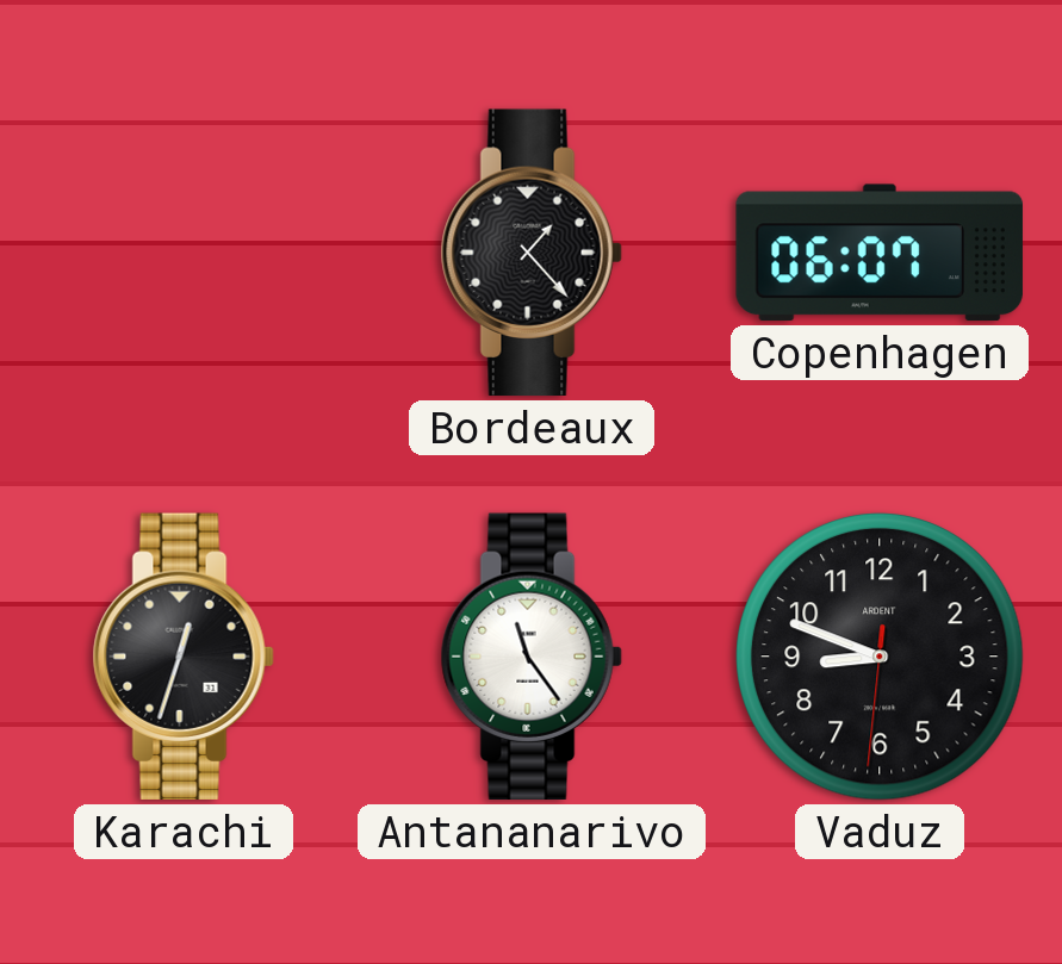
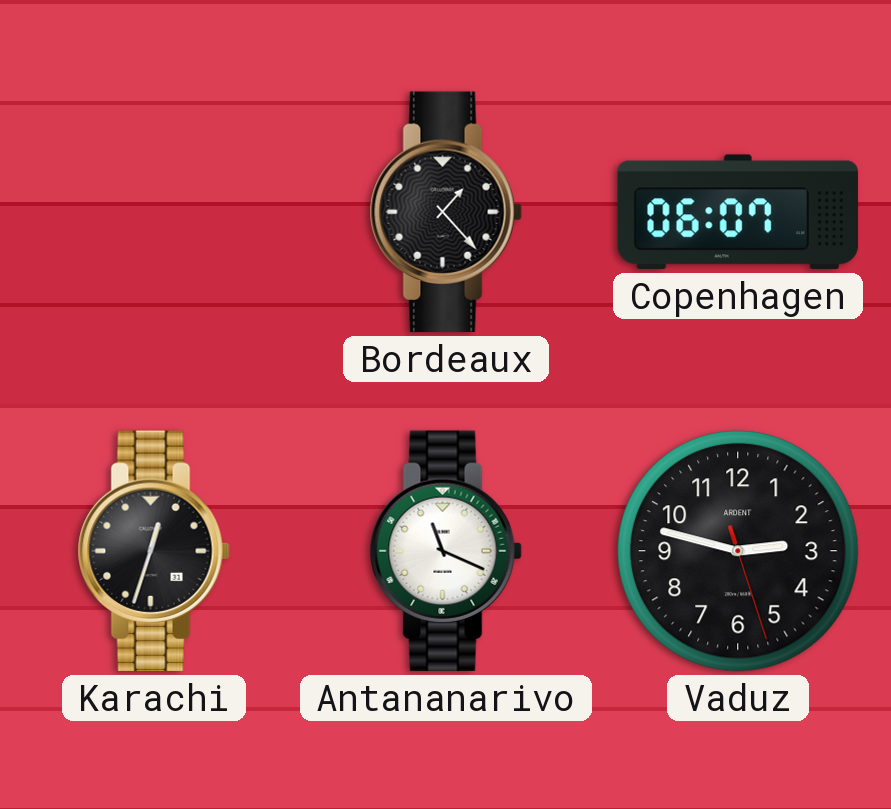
Antananarivo: 11:24 -> 11:19 (446, 551)
Vaduz: 8:48 -> 2:47 (738, 551)
